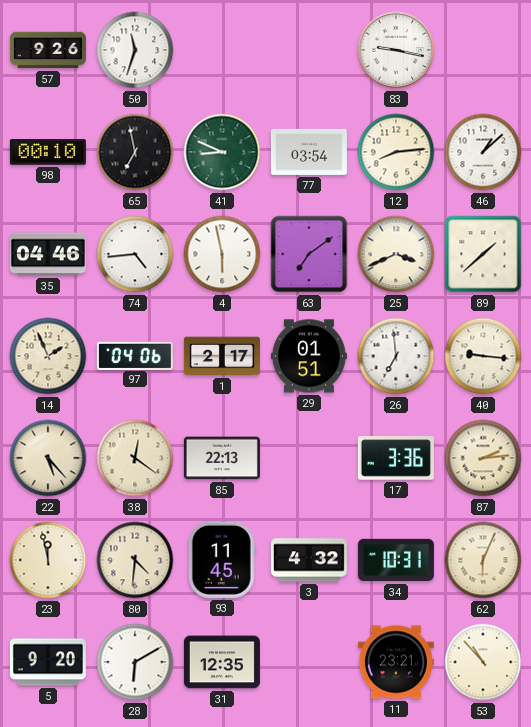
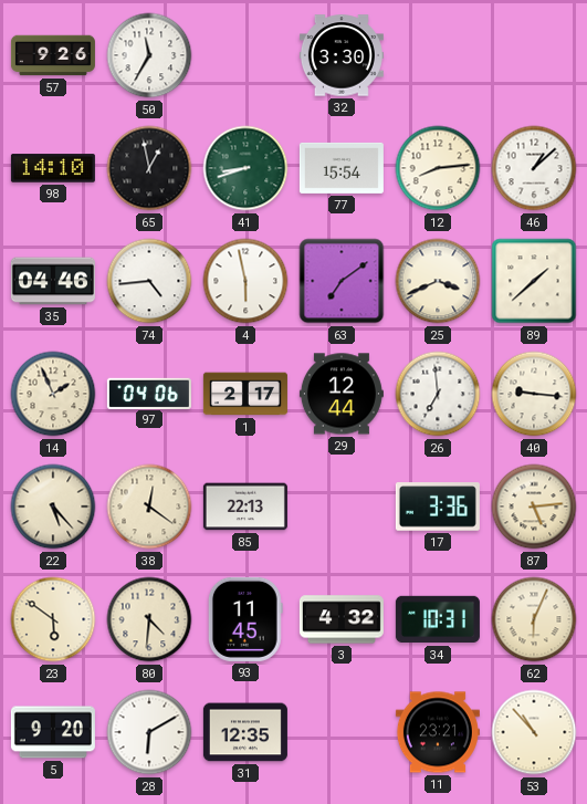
50: 11:33 -> 11:35 (149, 55)
32: none -> 3:30 (342, 55)
83: 9:17 -> none (396, 50)
98: 00:10 -> 14:10 (53, 168)
65: 6:58 -> 12:58 (149, 168)
41: 8:49 -> 8:42 (245, 168)
77: 03:54 -> 15:54 (342, 168)
29: 01:51 -> 12:44 (342, 394)
87: 2:14 -> 5:14 (534, 507)
23: 11:58 -> 5:51 (53, 619)
